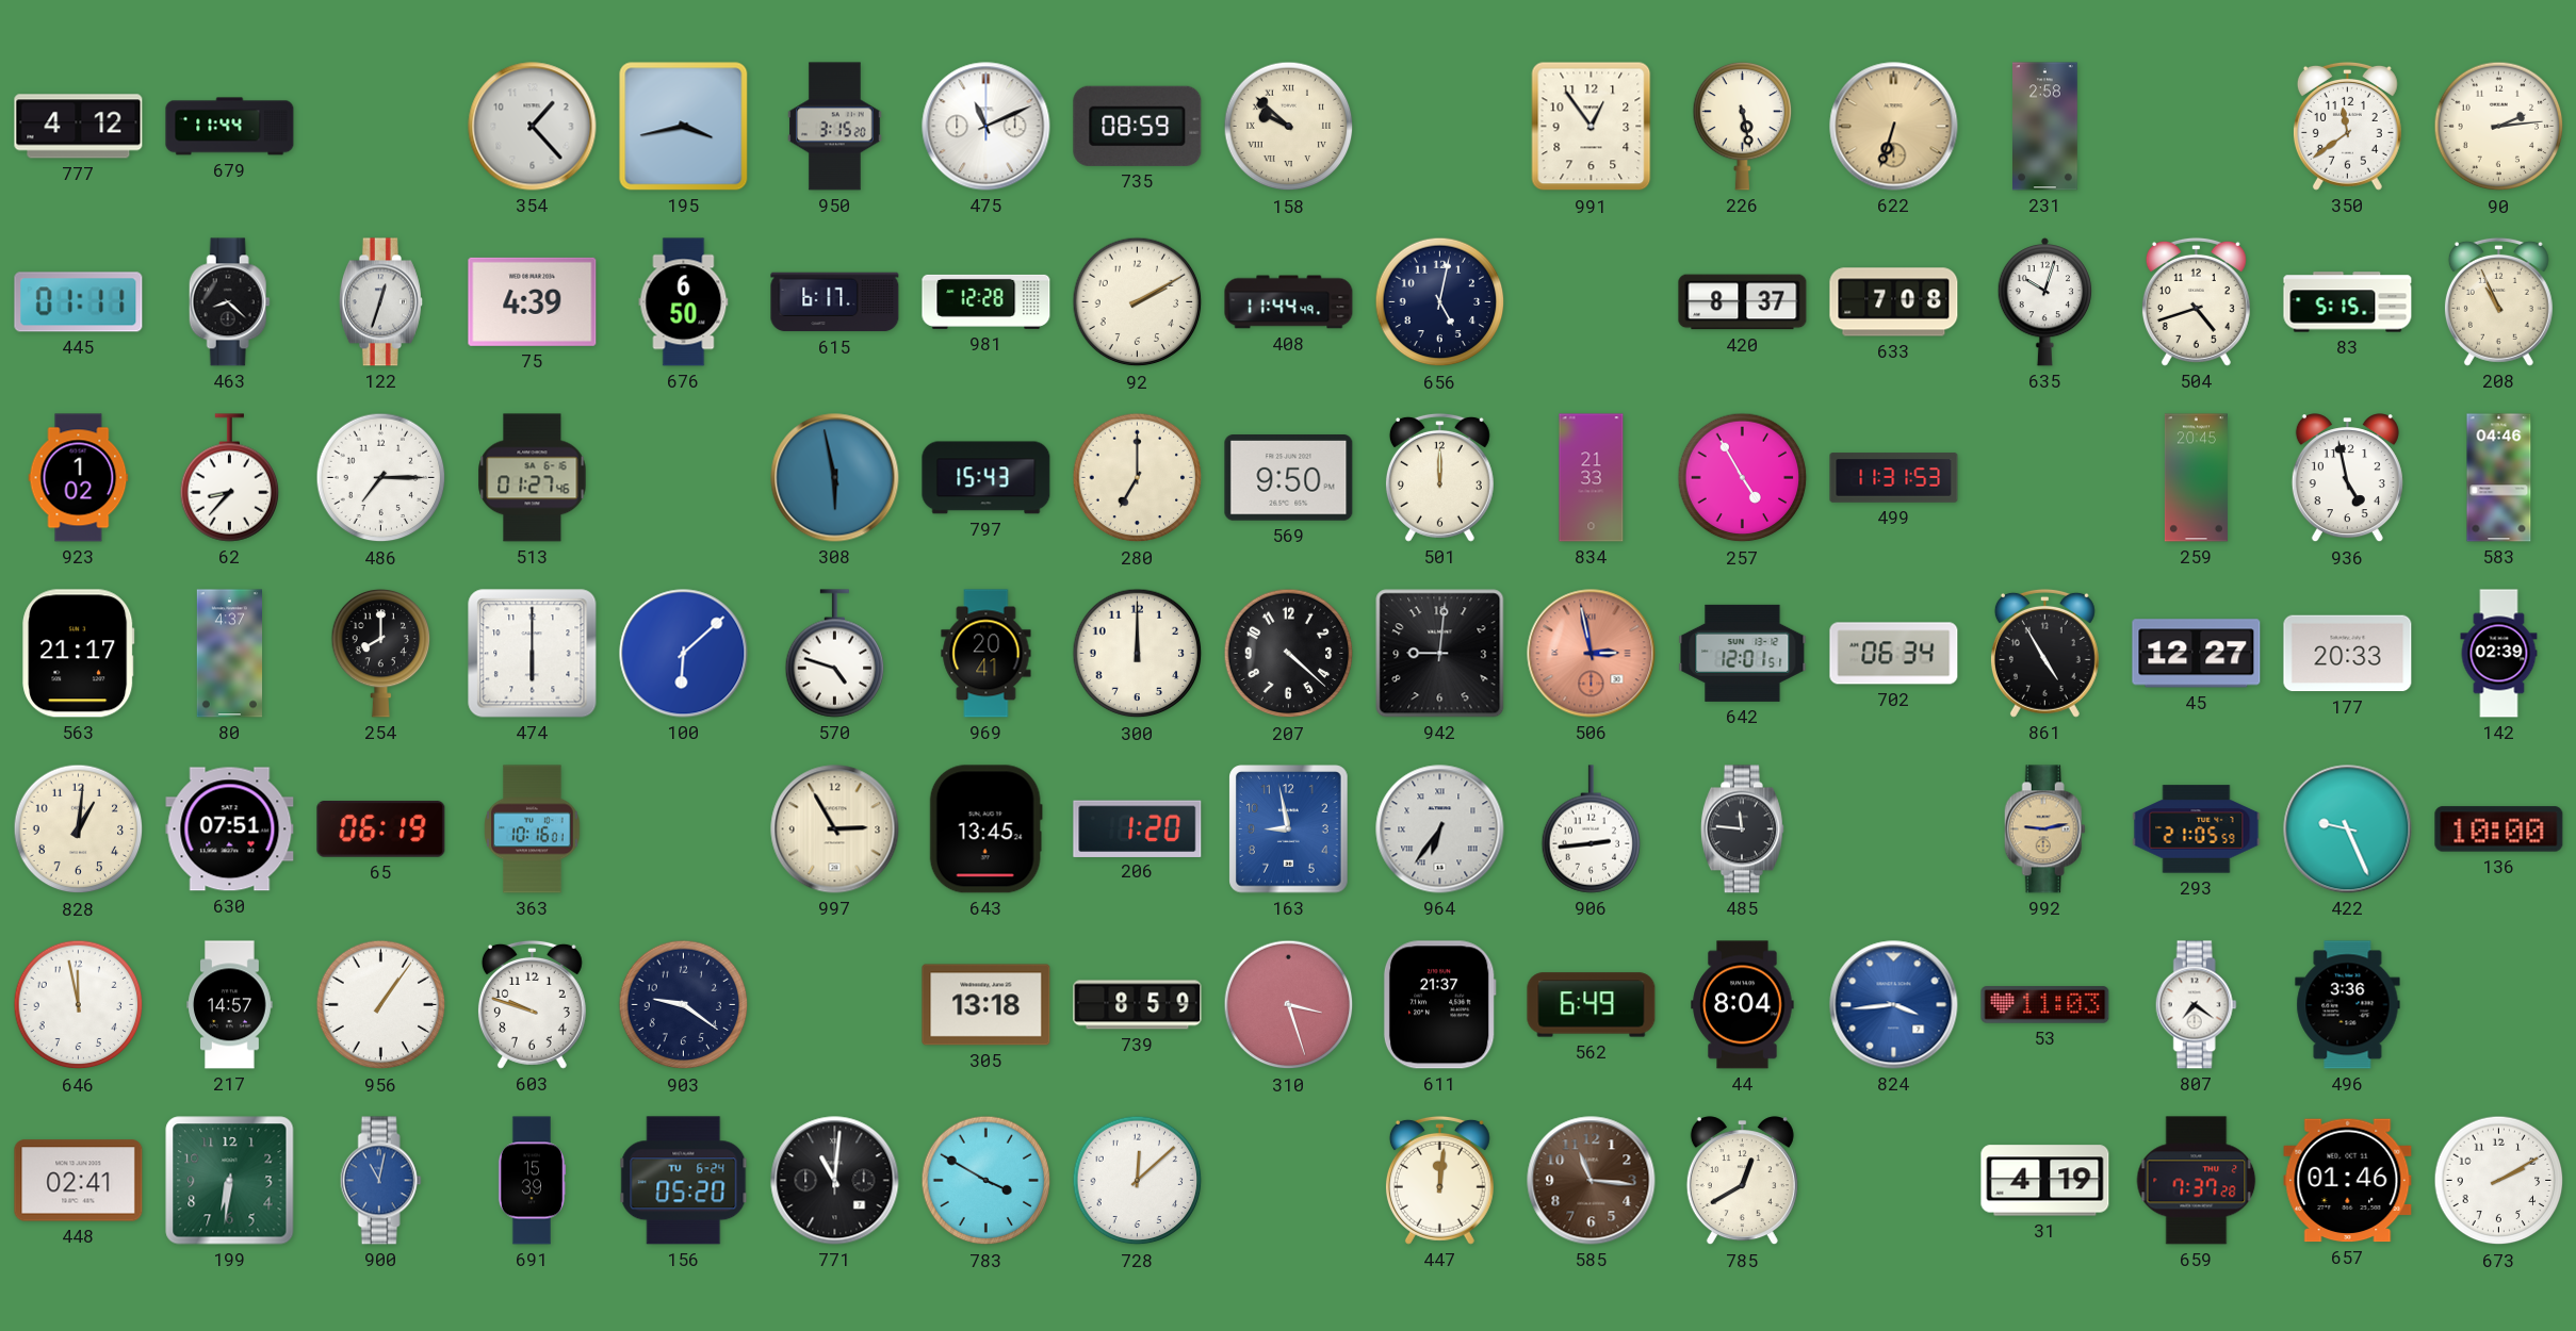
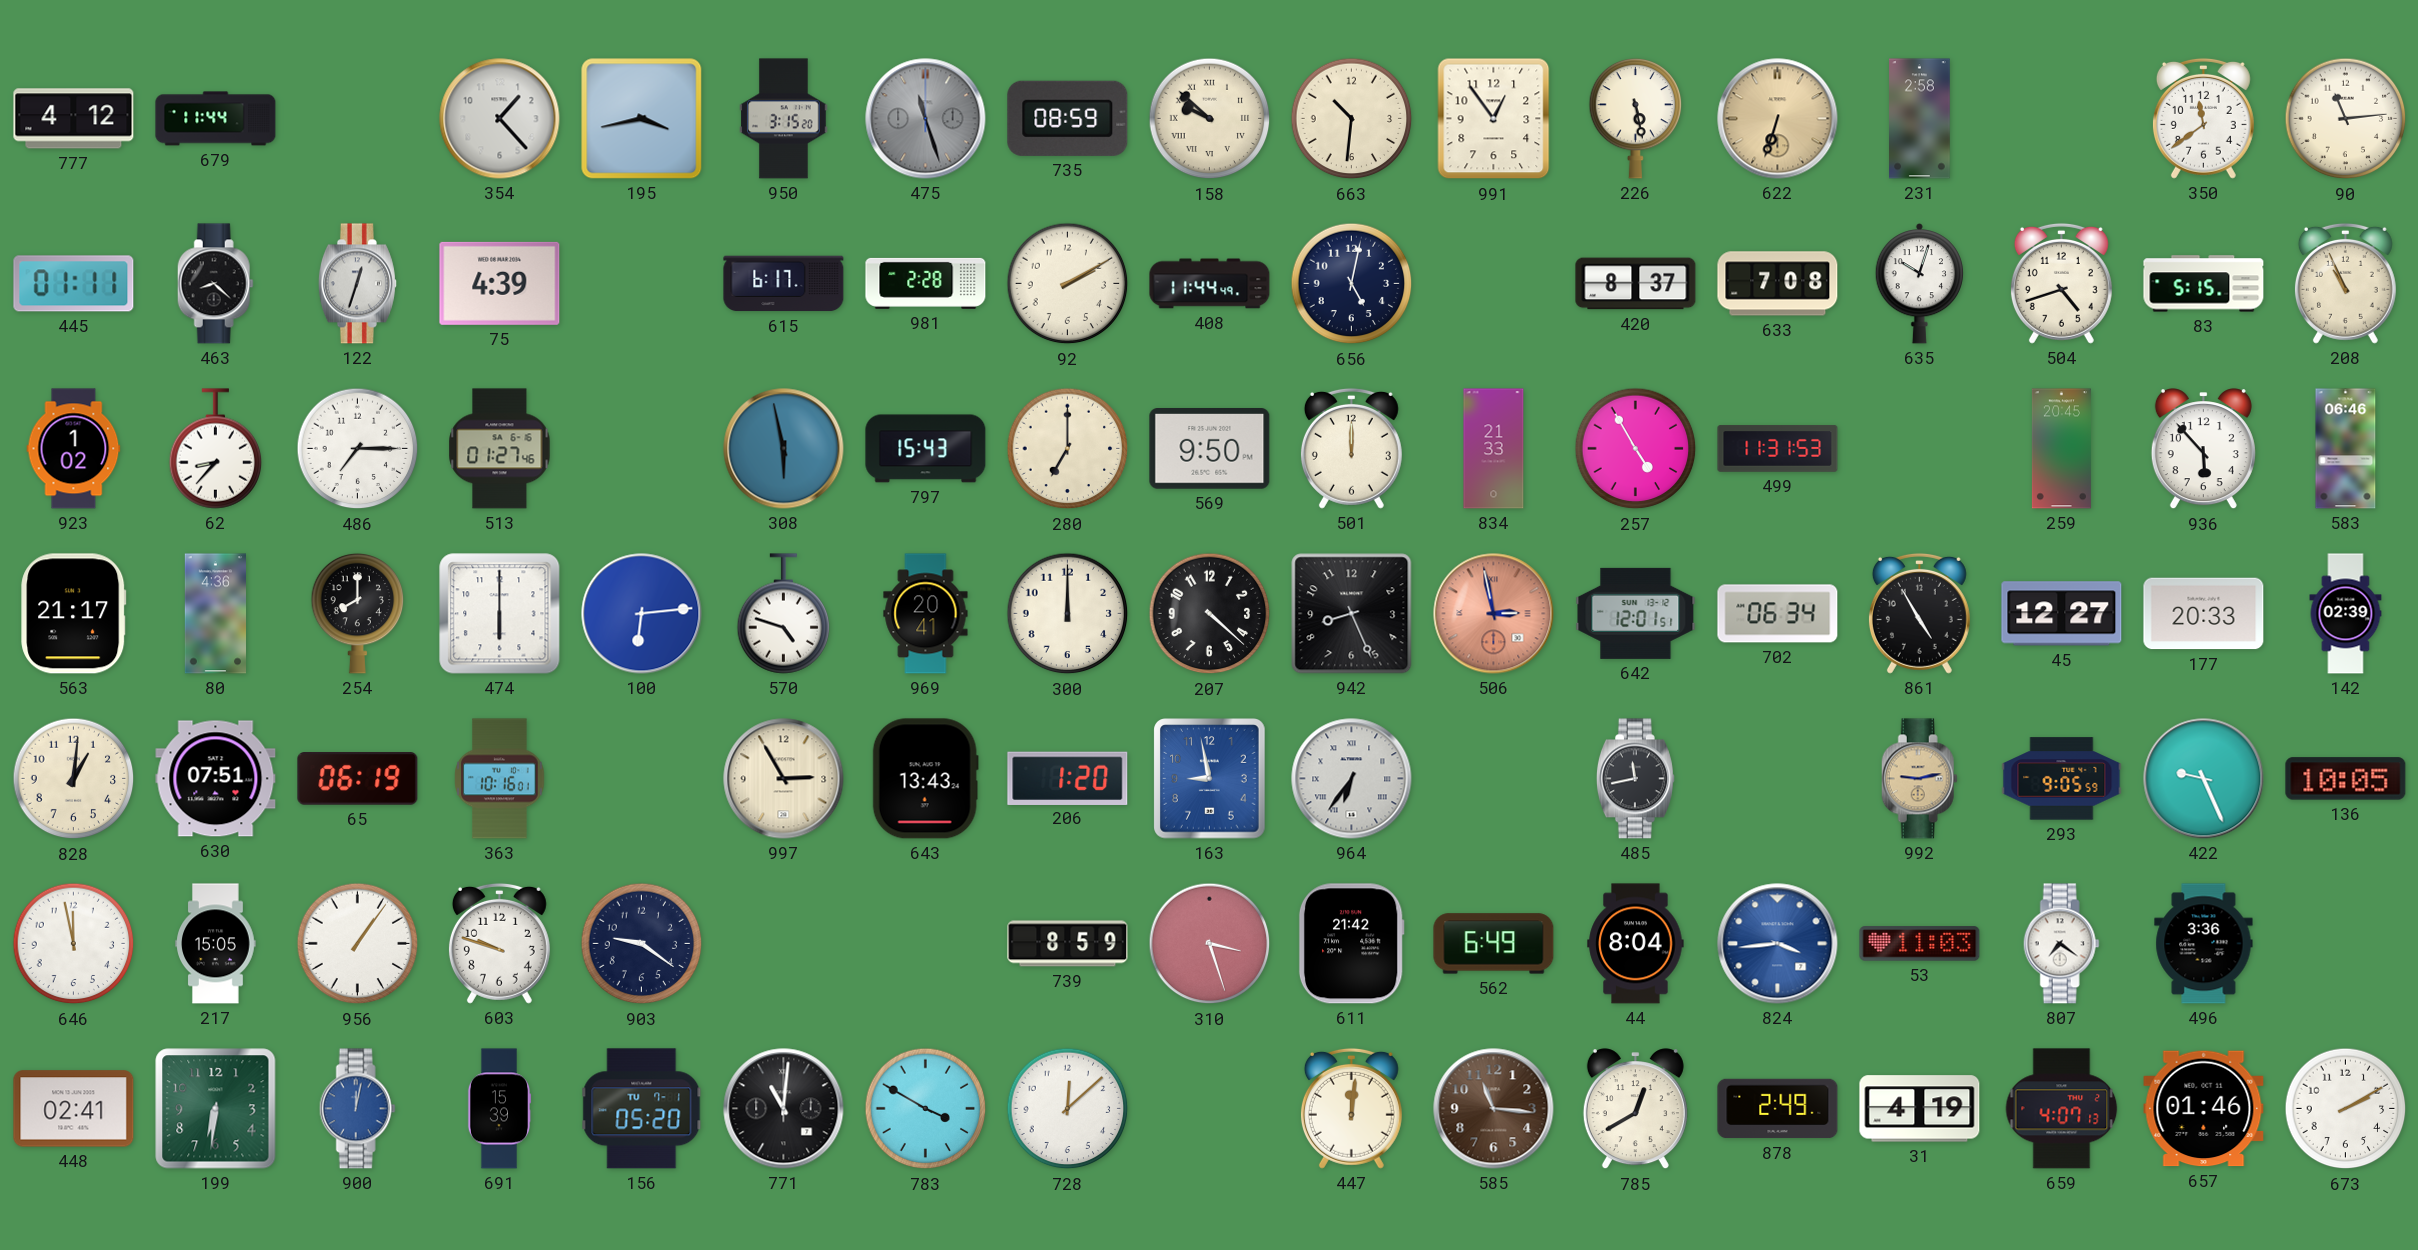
475: 11:11 -> 11:27 (926, 119)
475 dial: white -> grey (926, 119)
663: none -> 10:31 (1352, 119)
90: 2:14 -> 11:14 (2346, 119)
676: 6:50 -> none (684, 302)
981: 12:28 -> 2:28 (926, 283)
936: 4:58 -> 5:53 (2203, 449)
583: 04:46 -> 06:46 (2346, 449)
80: 4:37 -> 4:36 (215, 614)
100: 6:08 -> 6:14 (642, 614)
942: 9:01 -> 8:26 (1352, 614)
643: 13:45 -> 13:43 (925, 779)
906: 2:44 -> none (1592, 829)
485: 11:46 -> 11:43 (1635, 779)
293: 21:05 -> 9:05 (2062, 779)
136: 10:00 -> 10:05 (2346, 779)
217: 14:57 -> 15:05 (216, 944)
305: 13:18 -> none (987, 1005)
611: 21:37 -> 21:42 (1351, 944)
900: 11:02 -> 12:02 (357, 1109)
156 date: TU 6-24 -> TU 7-1 (642, 1109)
878: none -> 2:49 (1778, 1109)
659: 7:37 -> 4:07 (2062, 1109)
